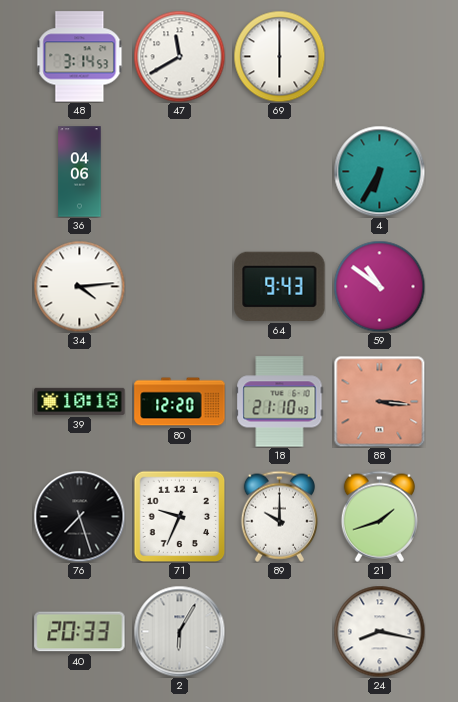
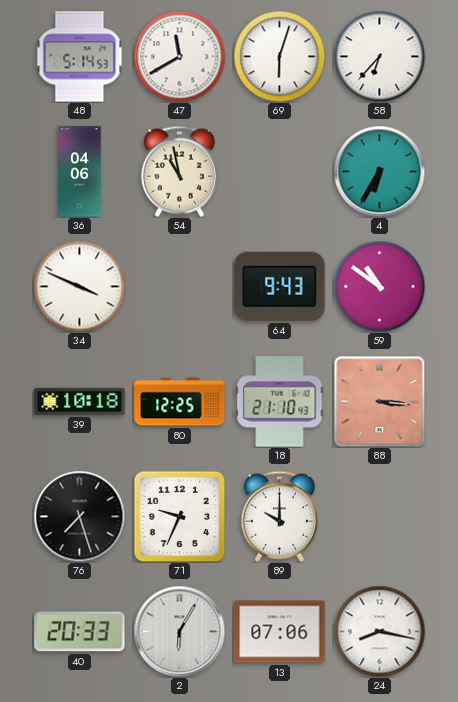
48: 3:14 -> 5:14 (80, 57)
69: 6:00 -> 6:03 (279, 56)
58: none -> 6:37 (379, 56)
54: none -> 10:58 (179, 171)
34: 4:14 -> 3:49 (79, 286)
80: 12:20 -> 12:25 (180, 402)
21: 1:42 -> none (379, 516)
13: none -> 07:06 (280, 632)
